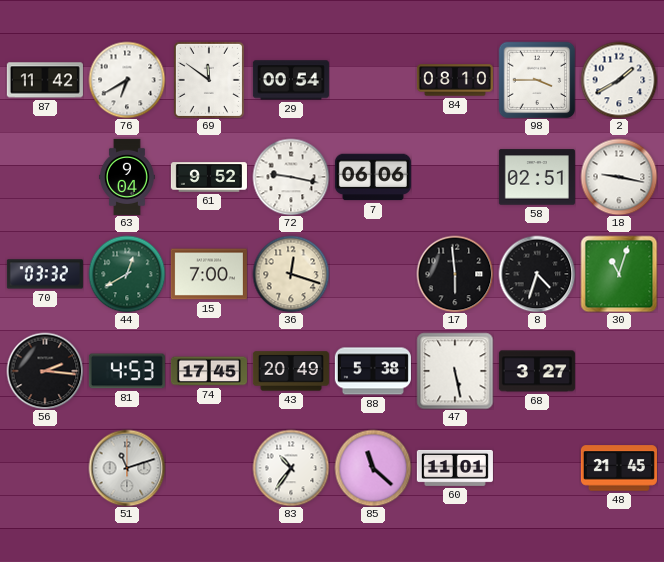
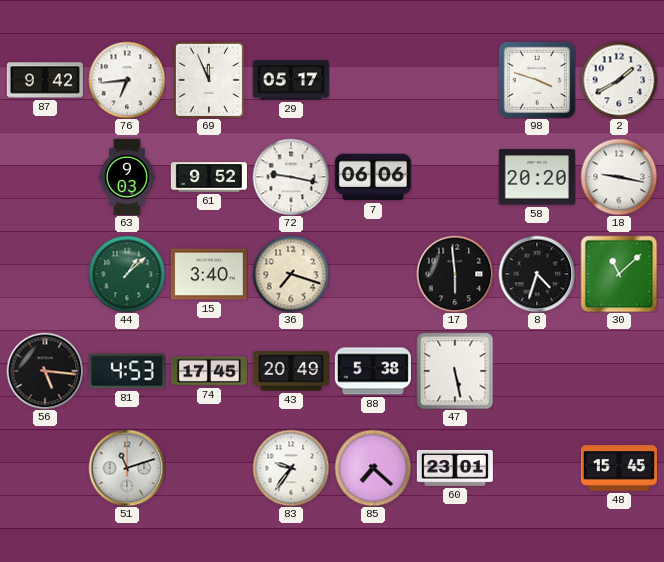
87: 11:42 -> 9:42 (45, 80)
76: 6:40 -> 6:44 (127, 80)
69: 11:51 -> 11:56 (209, 80)
29: 00:54 -> 05:17 (291, 80)
84: 08:10 -> none (455, 80)
98: 3:45 -> 3:48 (537, 80)
63: 9:04 -> 9:03 (127, 177)
58: 02:51 -> 20:20 (537, 177)
70: 03:32 -> none (45, 274)
44: 12:40 -> 1:08 (127, 274)
15: 7:00 -> 3:40 (209, 274)
36: 12:18 -> 7:18 (291, 274)
30: 11:03 -> 11:08 (619, 274)
56: 2:16 -> 5:16 (45, 371)
68: 3:27 -> none (537, 371)
83: 10:36 -> 9:36 (291, 468)
85: 11:22 -> 7:22 (373, 468)
60: 11:01 -> 23:01 (455, 468)
48: 21:45 -> 15:45 (619, 468)
